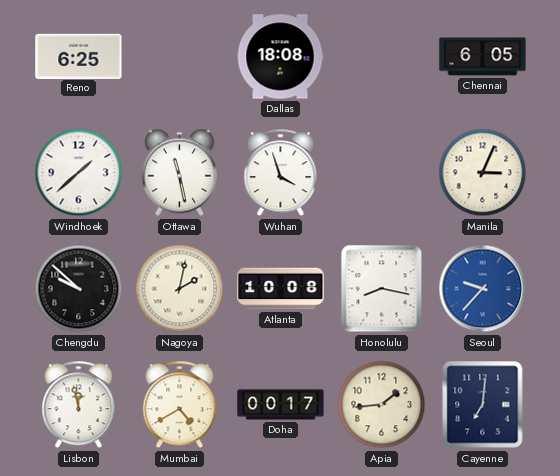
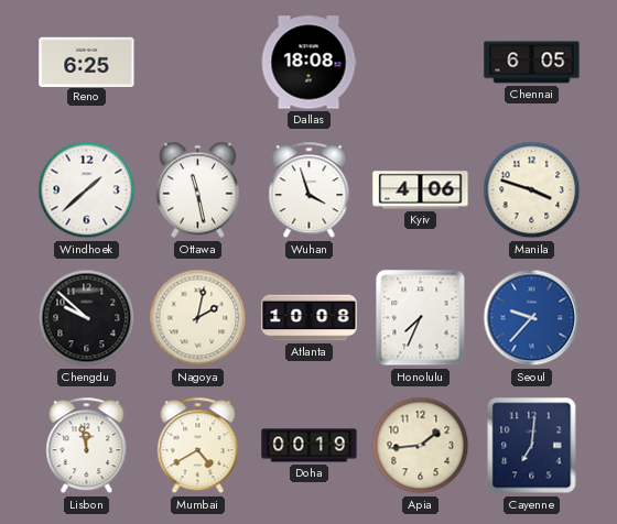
Kyiv: none -> 4:06 (421, 190)
Manila: 3:04 -> 3:48 (532, 190)
Honolulu: 8:17 -> 7:34 (421, 318)
Doha: 00:17 -> 00:19 (310, 446)
